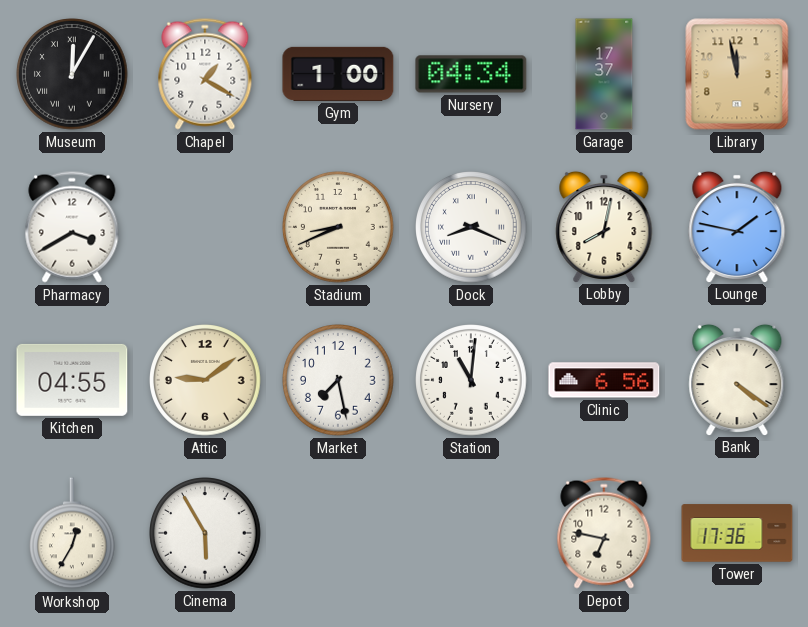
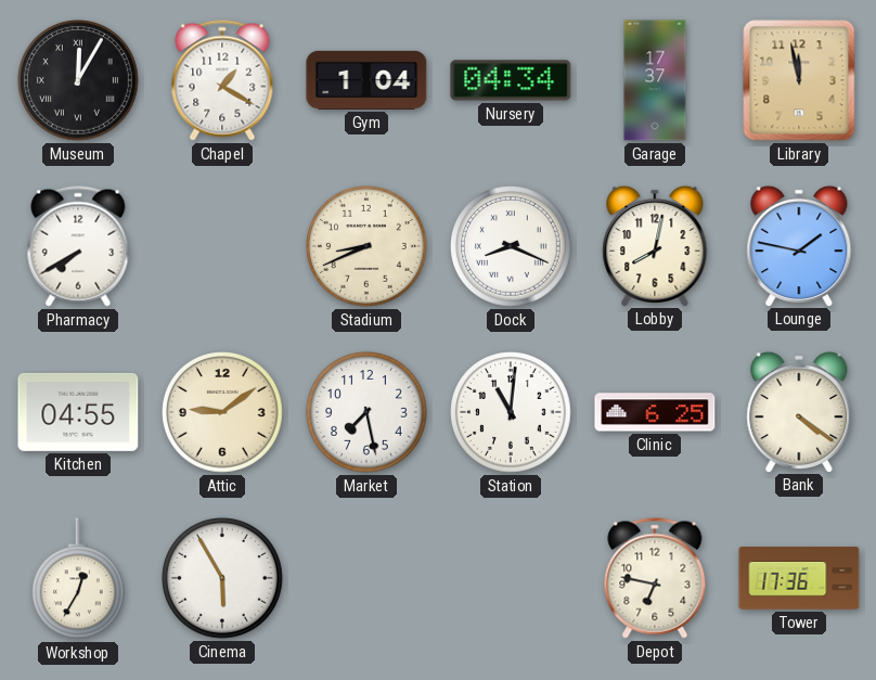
Gym: 1:00 -> 1:04 (366, 80)
Pharmacy: 3:40 -> 7:40 (78, 246)
Clinic: 6:56 -> 6:25 (655, 412)
